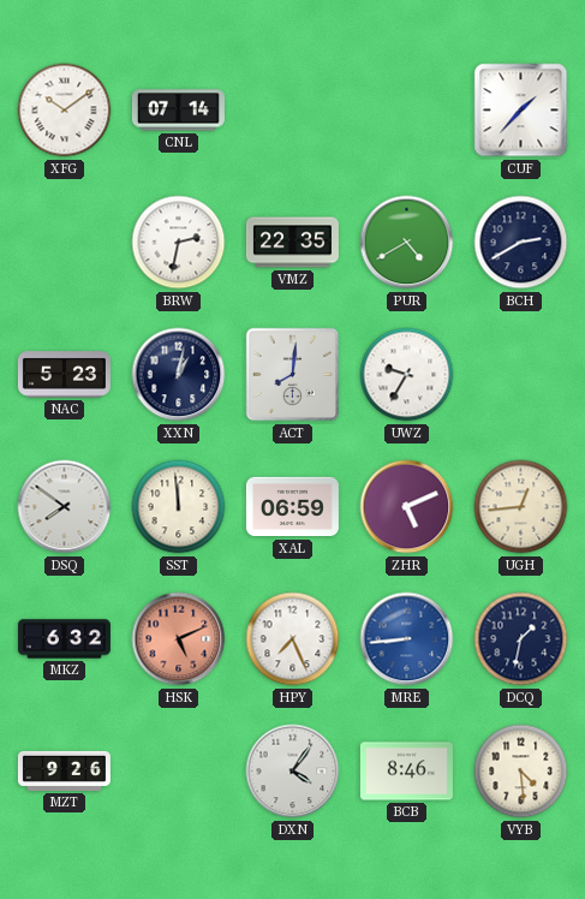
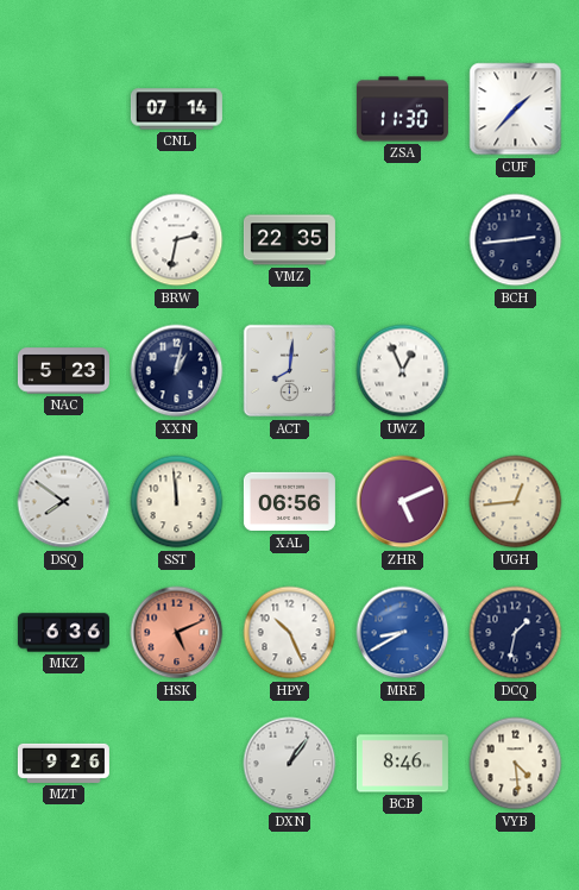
XFG: 10:09 -> none (65, 111)
ZSA: none -> 11:30 (402, 109)
PUR: 4:40 -> none (407, 243)
BCH: 2:40 -> 2:44 (516, 240)
UWZ: 9:35 -> 12:56 (403, 371)
XAL: 06:59 -> 06:56 (289, 502)
MKZ: 6:32 -> 6:36 (63, 633)
HPY: 7:26 -> 10:26 (290, 633)
MRE: 8:44 -> 8:40 (403, 633)
DXN: 4:06 -> 1:06 (290, 764)
